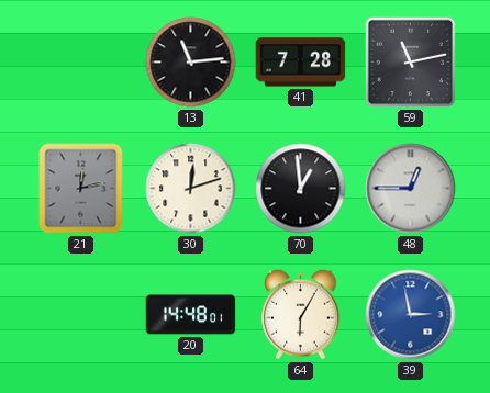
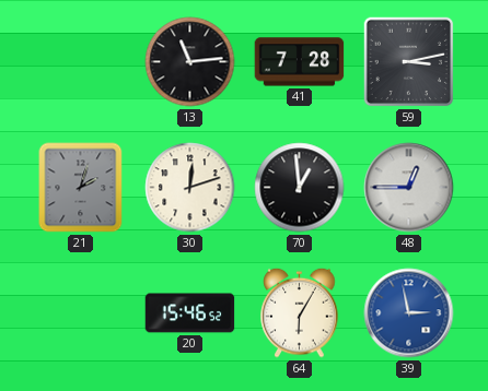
59: 11:13 -> 3:13 (409, 62)
21: 12:13 -> 2:03 (81, 188)
20: 14:48 -> 15:46 (190, 313)
